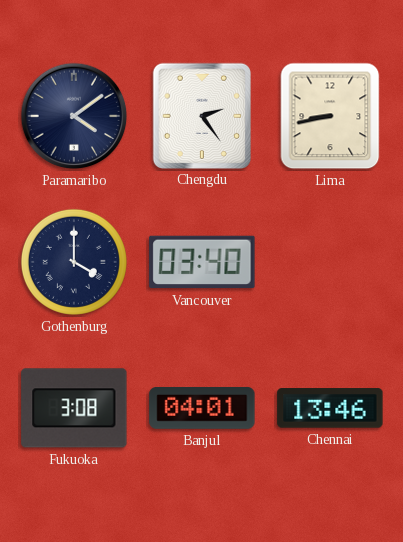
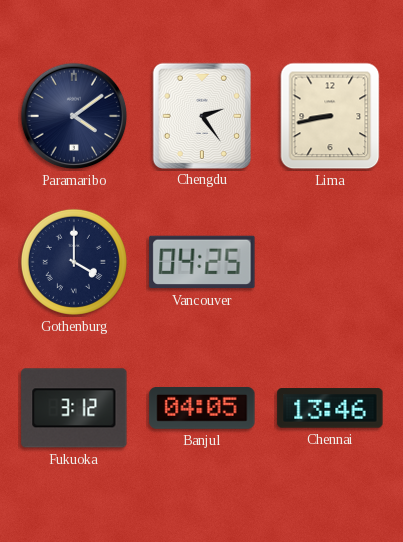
Vancouver: 03:40 -> 04:25 (202, 262)
Fukuoka: 3:08 -> 3:12 (74, 408)
Banjul: 04:01 -> 04:05 (202, 408)
